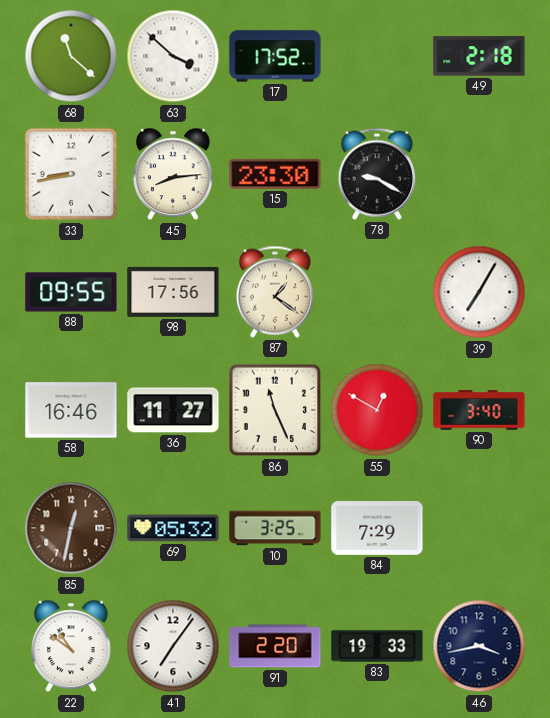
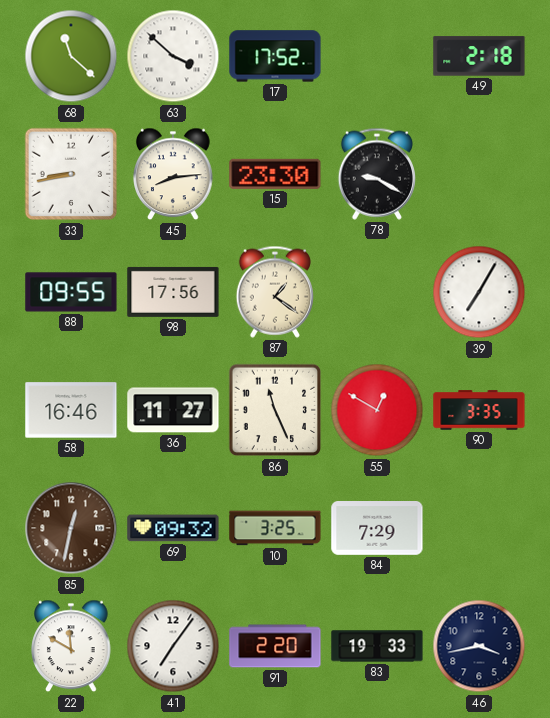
90: 3:40 -> 3:35 (479, 410)
69: 05:32 -> 09:32 (173, 528)
22: 10:51 -> 11:50 (71, 646)
